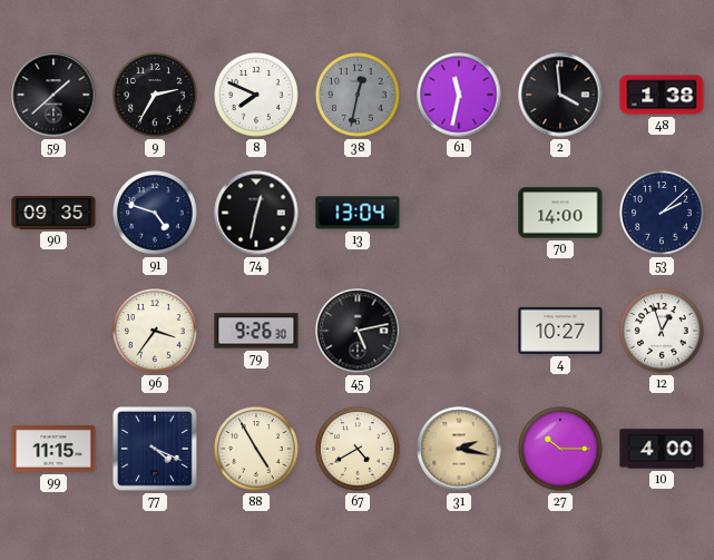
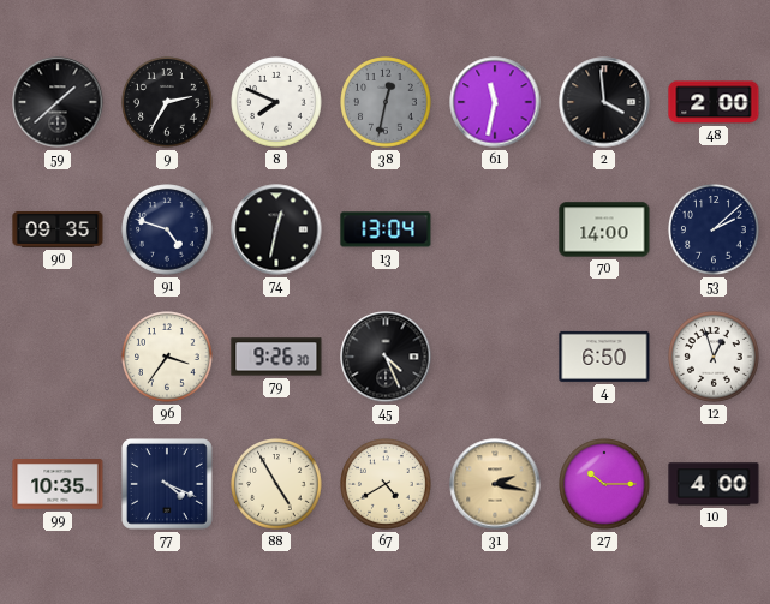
48: 1:38 -> 2:00 (714, 102)
45: 5:13 -> 4:26 (386, 357)
4: 10:27 -> 6:50 (604, 357)
99: 11:15 -> 10:35 (58, 484)
